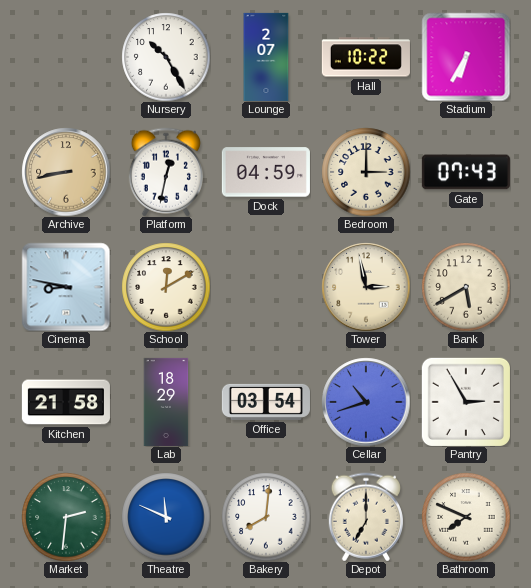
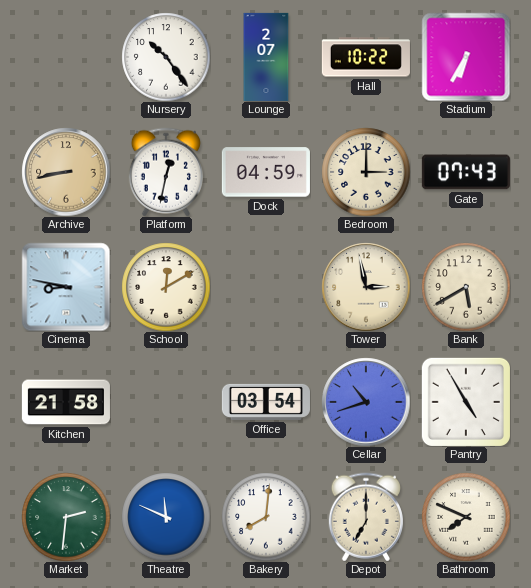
Nursery: 10:25 -> 10:24 (166, 57)
Lab: 18:29 -> none (166, 402)
Pantry: 2:55 -> 4:55 (466, 402)
